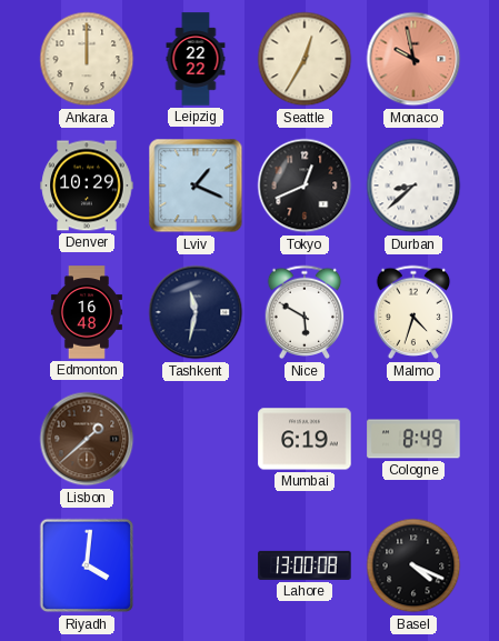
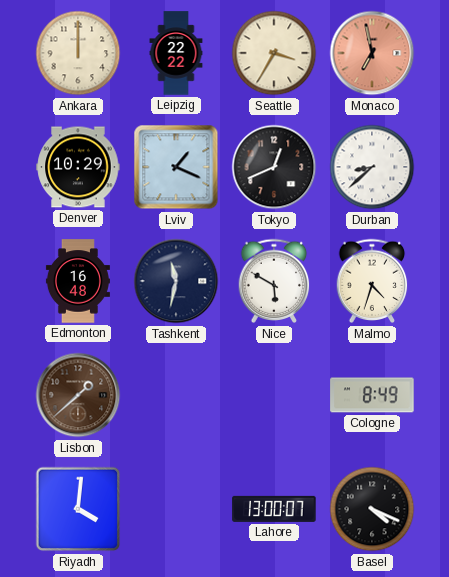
Seattle: 12:35 -> 3:35 (274, 53)
Monaco: 9:58 -> 6:58 (372, 53)
Mumbai: 6:19 -> none (305, 439)
Lahore: 13:00:08 -> 13:00:07 (274, 509)
